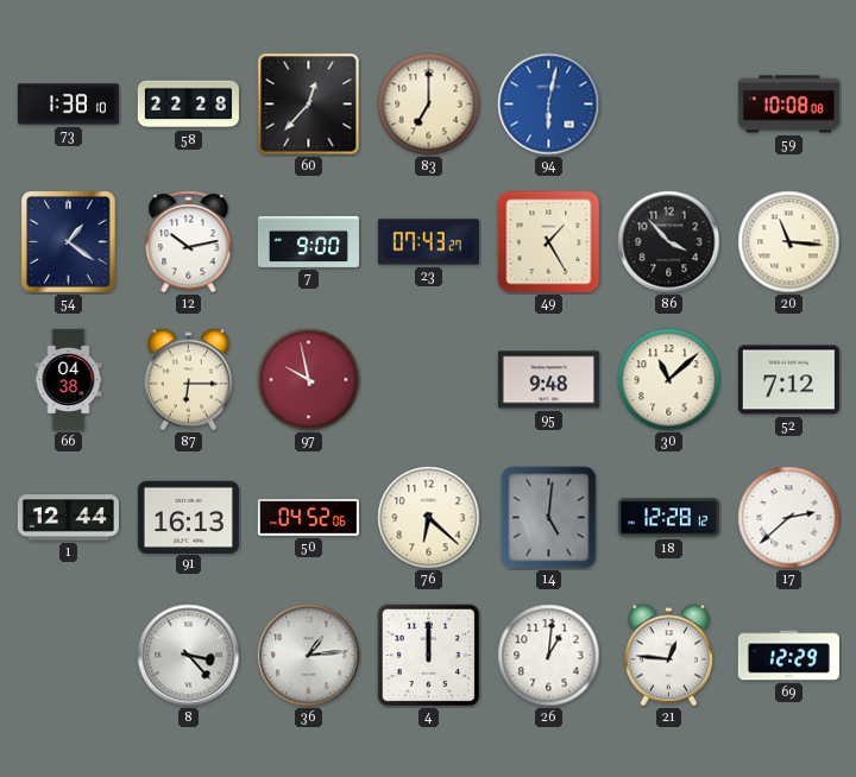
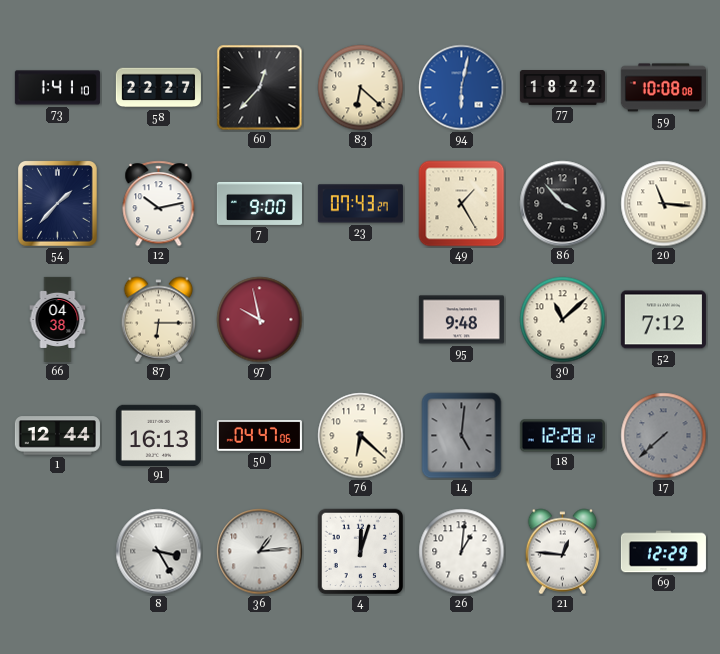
73: 1:38 -> 1:41 (57, 88)
58: 22:28 -> 22:27 (158, 88)
83: 7:00 -> 6:22 (361, 88)
77: none -> 18:22 (562, 88)
54: 1:21 -> 1:37 (58, 204)
50: 04:52 -> 04:47 (259, 435)
17: 2:38 -> 7:38 (664, 436)
17 dial: white -> grey (664, 436)
8: 3:23 -> 3:25 (159, 552)
4: 12:00 -> 12:03 (361, 552)
